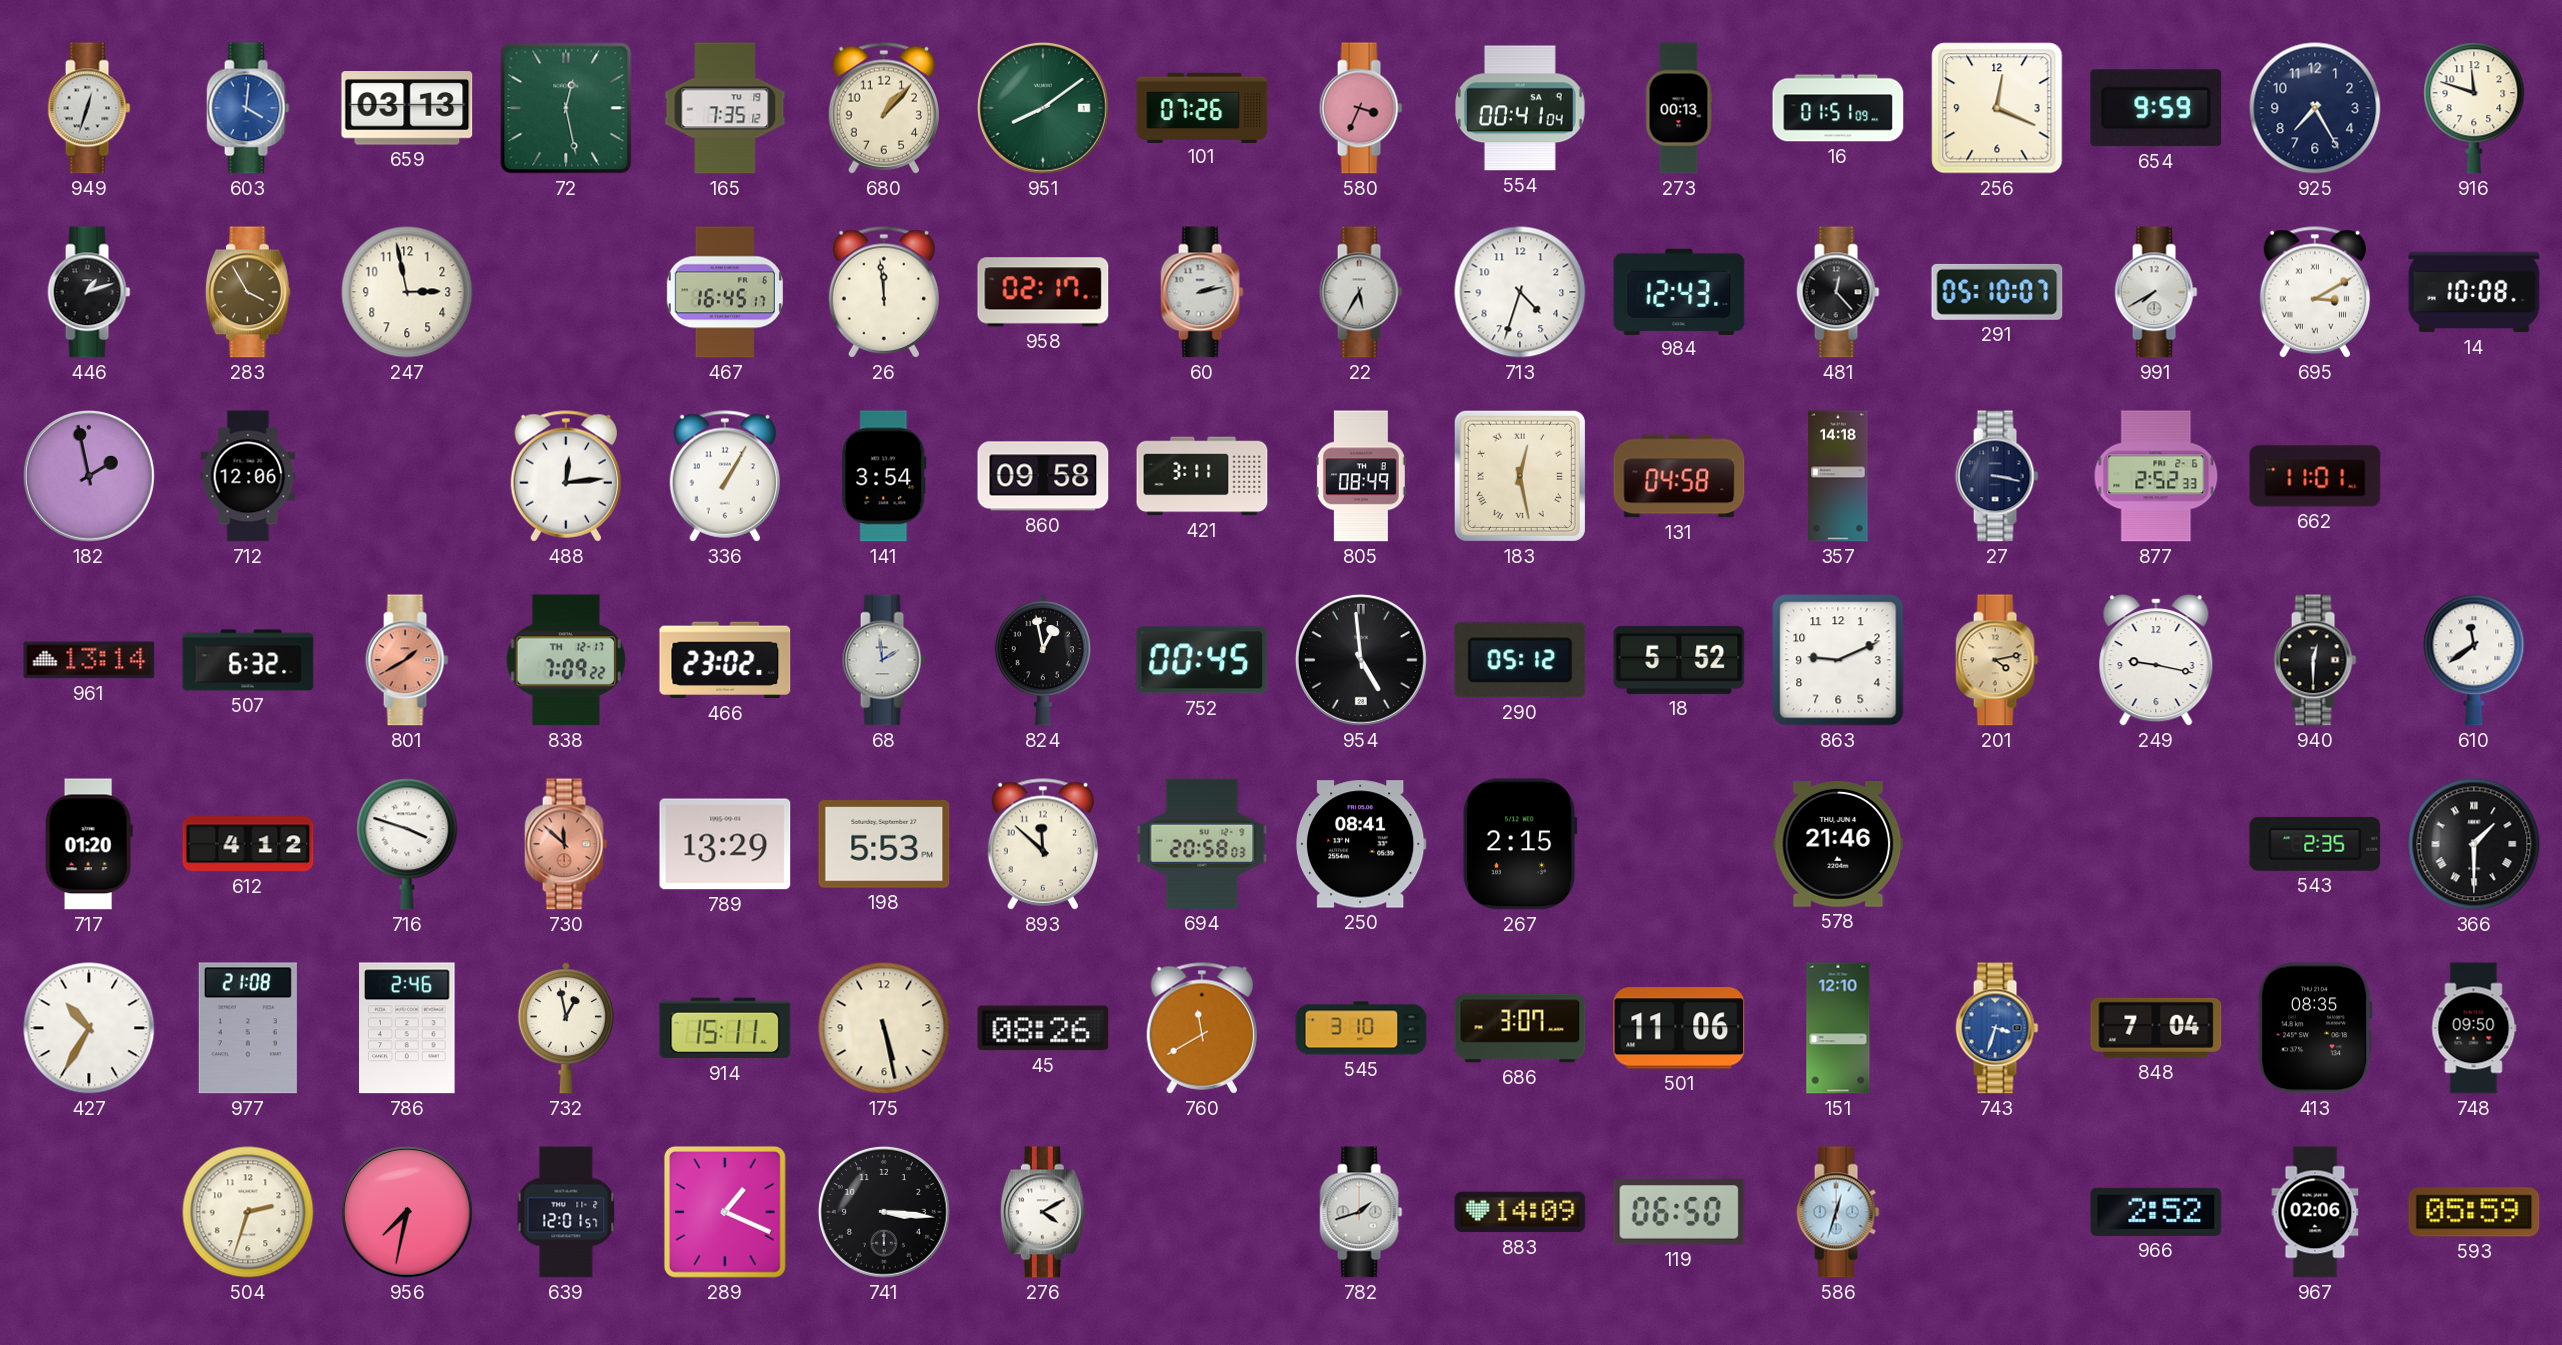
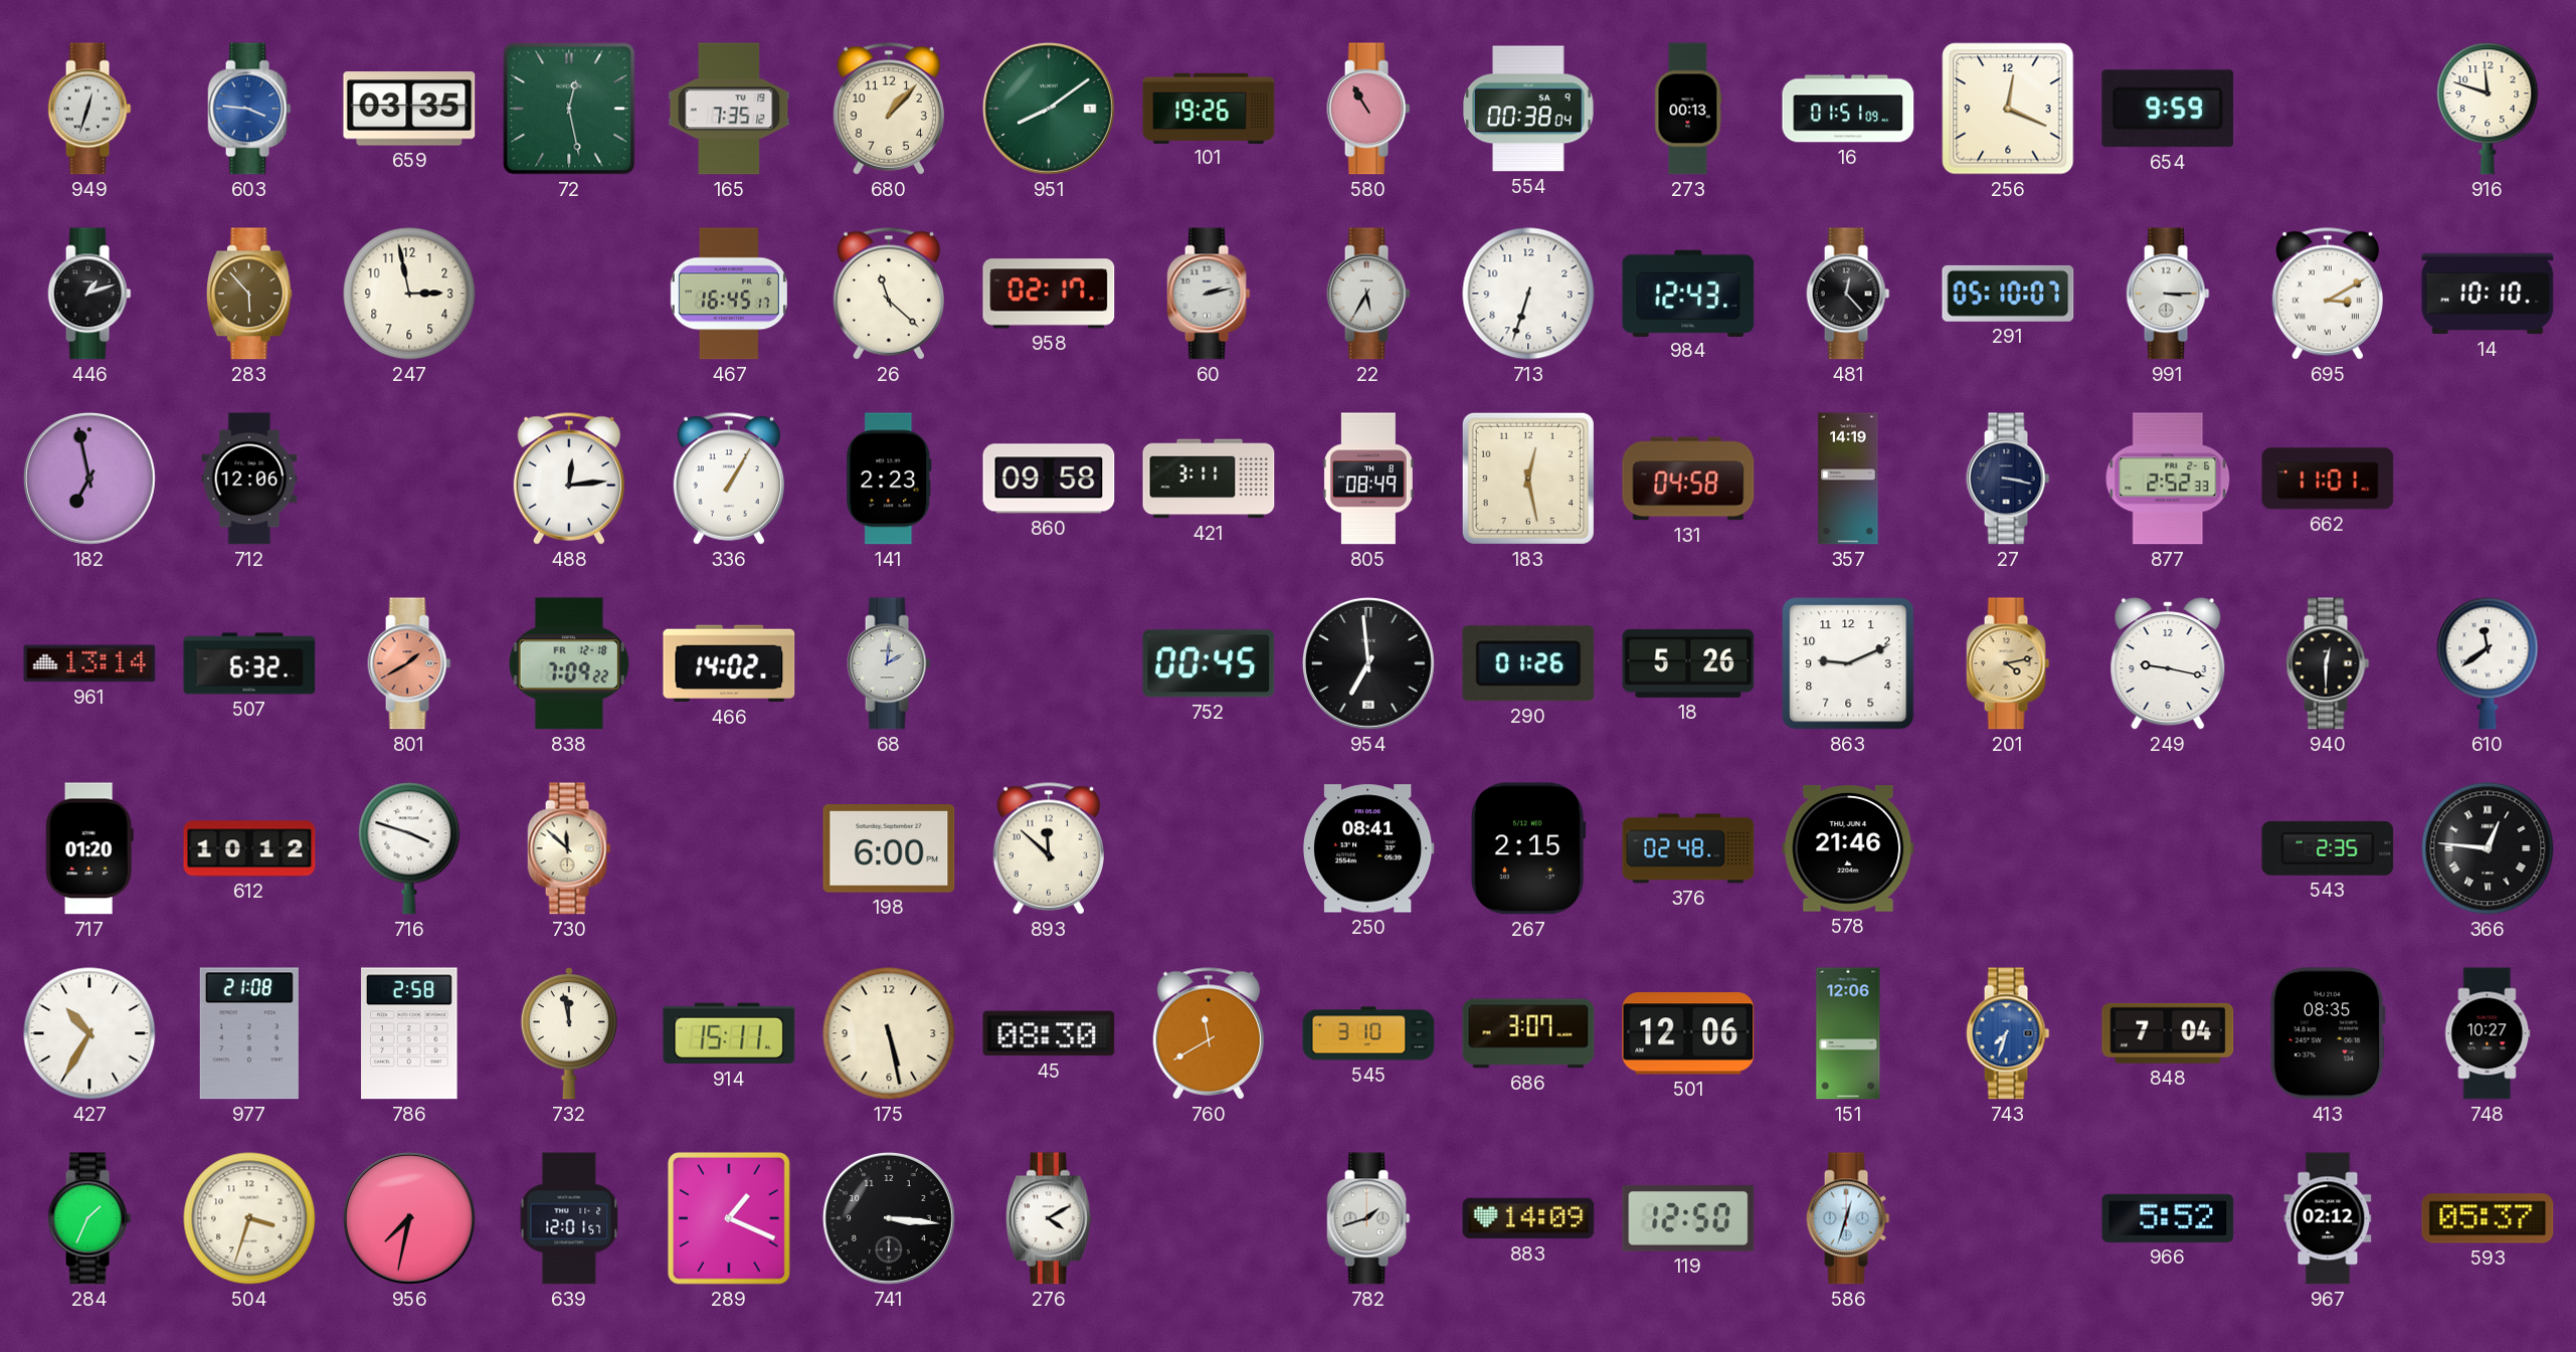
603: 4:01 -> 3:46 (249, 109)
659: 03:13 -> 03:35 (409, 109)
101: 07:26 -> 19:26 (1209, 108)
580: 3:34 -> 10:55 (1368, 109)
554: 00:41 -> 00:38 (1529, 109)
925: 7:25 -> none (2315, 108)
283: 3:55 -> 5:53 (249, 294)
26: 11:59 -> 11:22 (888, 294)
713: 4:33 -> 6:33 (1528, 294)
991: 7:40 -> 3:15 (2168, 294)
14: 10:08 -> 10:10 (2488, 294)
182: 1:58 -> 6:58 (89, 478)
141: 3:54 -> 2:23 (889, 478)
183 numerals: Roman -> Arabic (1528, 478)
357: 14:18 -> 14:19 (1848, 478)
838 date: TH 12-17 -> FR 12-18 (569, 663)
466: 23:02 -> 14:02 (729, 663)
68: 1:59 -> 2:01 (889, 663)
824: 12:58 -> none (1043, 660)
954: 4:59 -> 6:59 (1368, 663)
290: 05:12 -> 01:26 (1528, 663)
18: 5:52 -> 5:26 (1688, 663)
612: 4:12 -> 10:12 (249, 848)
730 dial: salmon -> cream (569, 848)
789: 13:29 -> none (725, 844)
198: 5:53 -> 6:00 (889, 848)
694: 20:58 -> none (1202, 844)
376: none -> 02:48 (1688, 848)
366: 1:30 -> 12:46 (2488, 848)
786: 2:46 -> 2:58 (409, 1033)
732: 12:58 -> 11:58 (569, 1033)
45: 08:26 -> 08:30 (1049, 1033)
501: 11:06 -> 12:06 (1688, 1033)
151: 12:10 -> 12:06 (1848, 1033)
743: 3:33 -> 7:33 (2008, 1033)
748: 09:50 -> 10:27 (2488, 1033)
284: none -> 1:34 (89, 1218)
504: 2:33 -> 3:33 (249, 1218)
119: 06:50 -> 12:50 (1688, 1218)
966: 2:52 -> 5:52 (2168, 1218)
967: 02:06 -> 02:12 (2328, 1218)
593: 05:59 -> 05:37 (2488, 1218)
